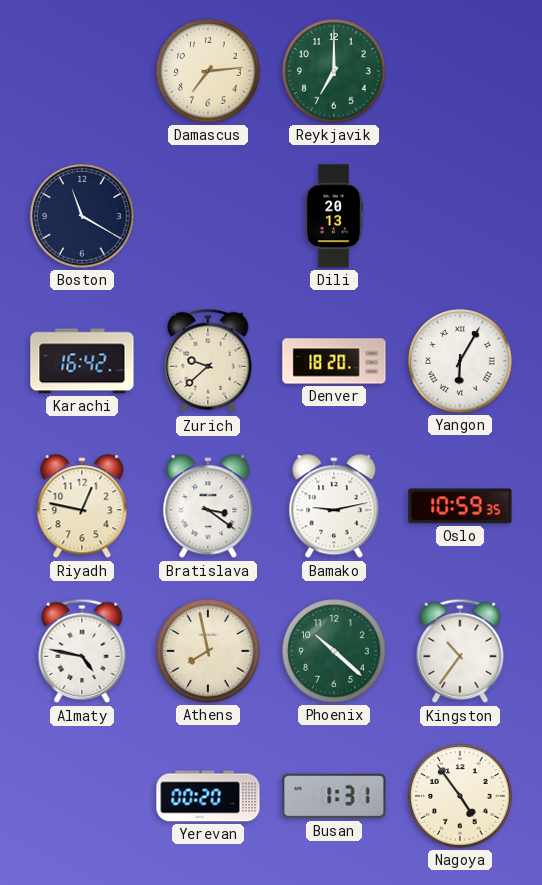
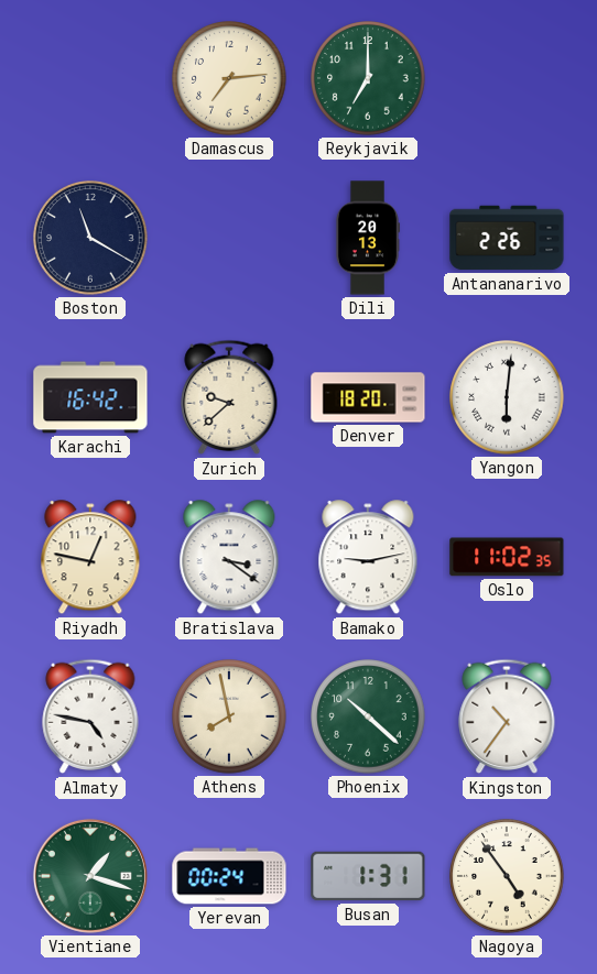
Antananarivo: none -> 2:26 (507, 238)
Yangon: 6:05 -> 6:01 (507, 397)
Oslo: 10:59 -> 11:02 (507, 557)
Vientiane: none -> 1:18 (90, 876)
Yerevan: 00:20 -> 00:24 (229, 876)
